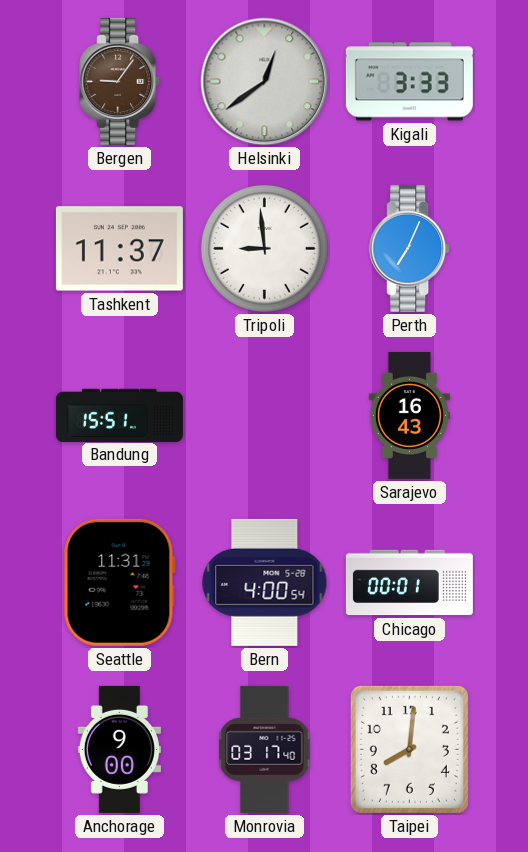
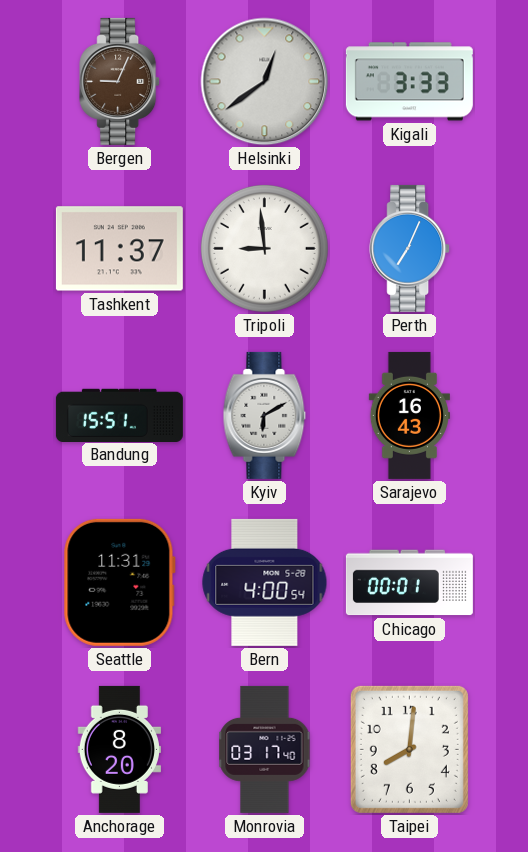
Bergen: 9:06 -> 9:04 (120, 81)
Kyiv: none -> 6:10 (265, 415)
Anchorage: 9:00 -> 8:20 (119, 749)
